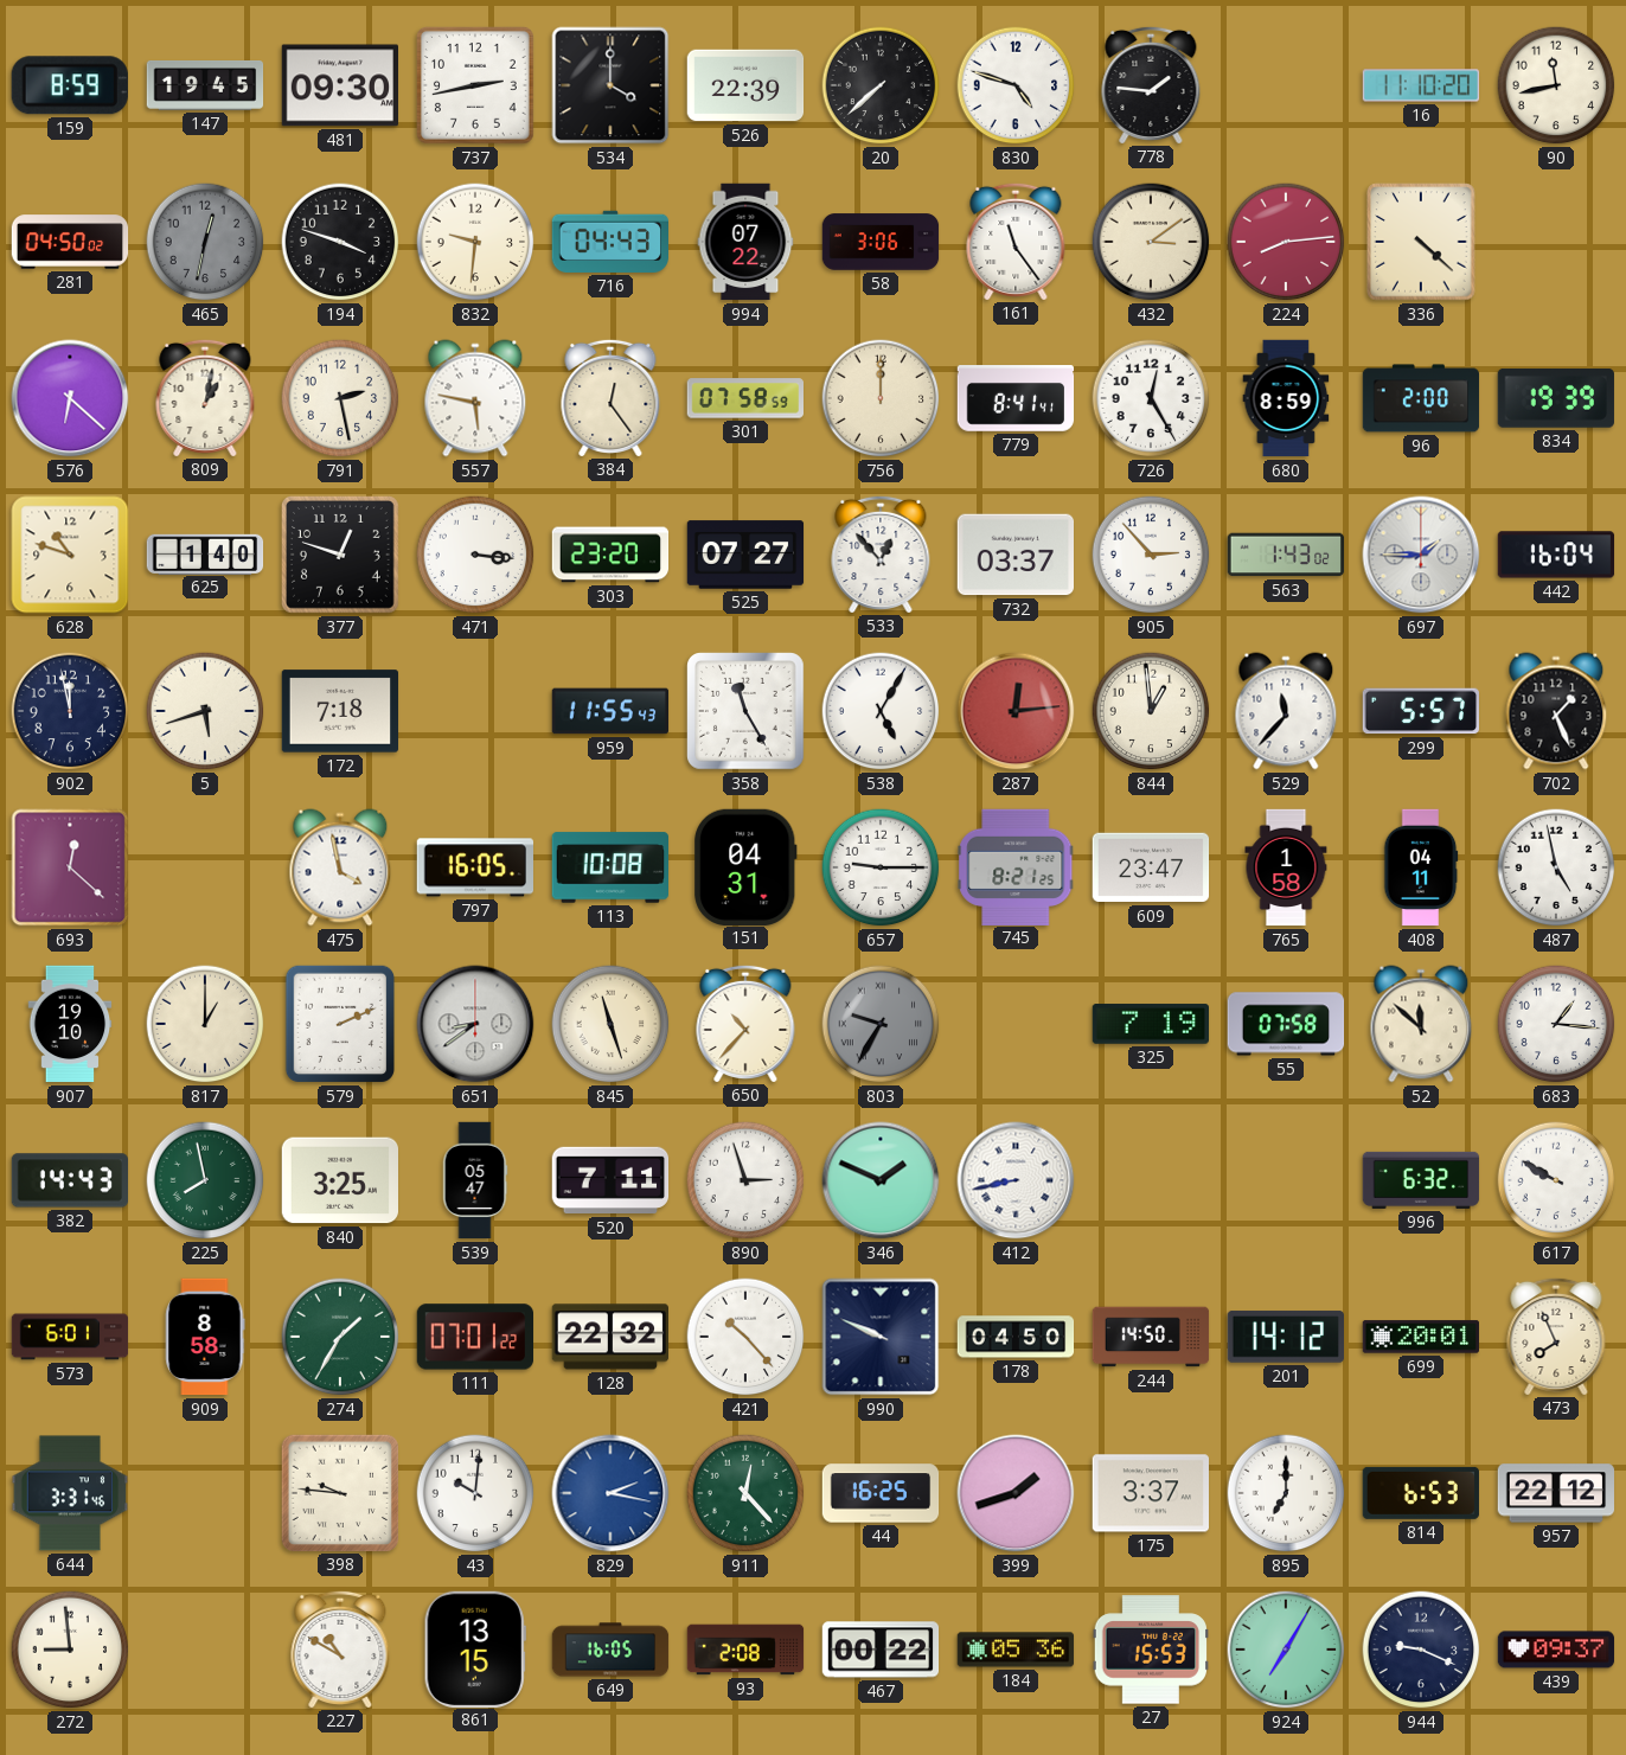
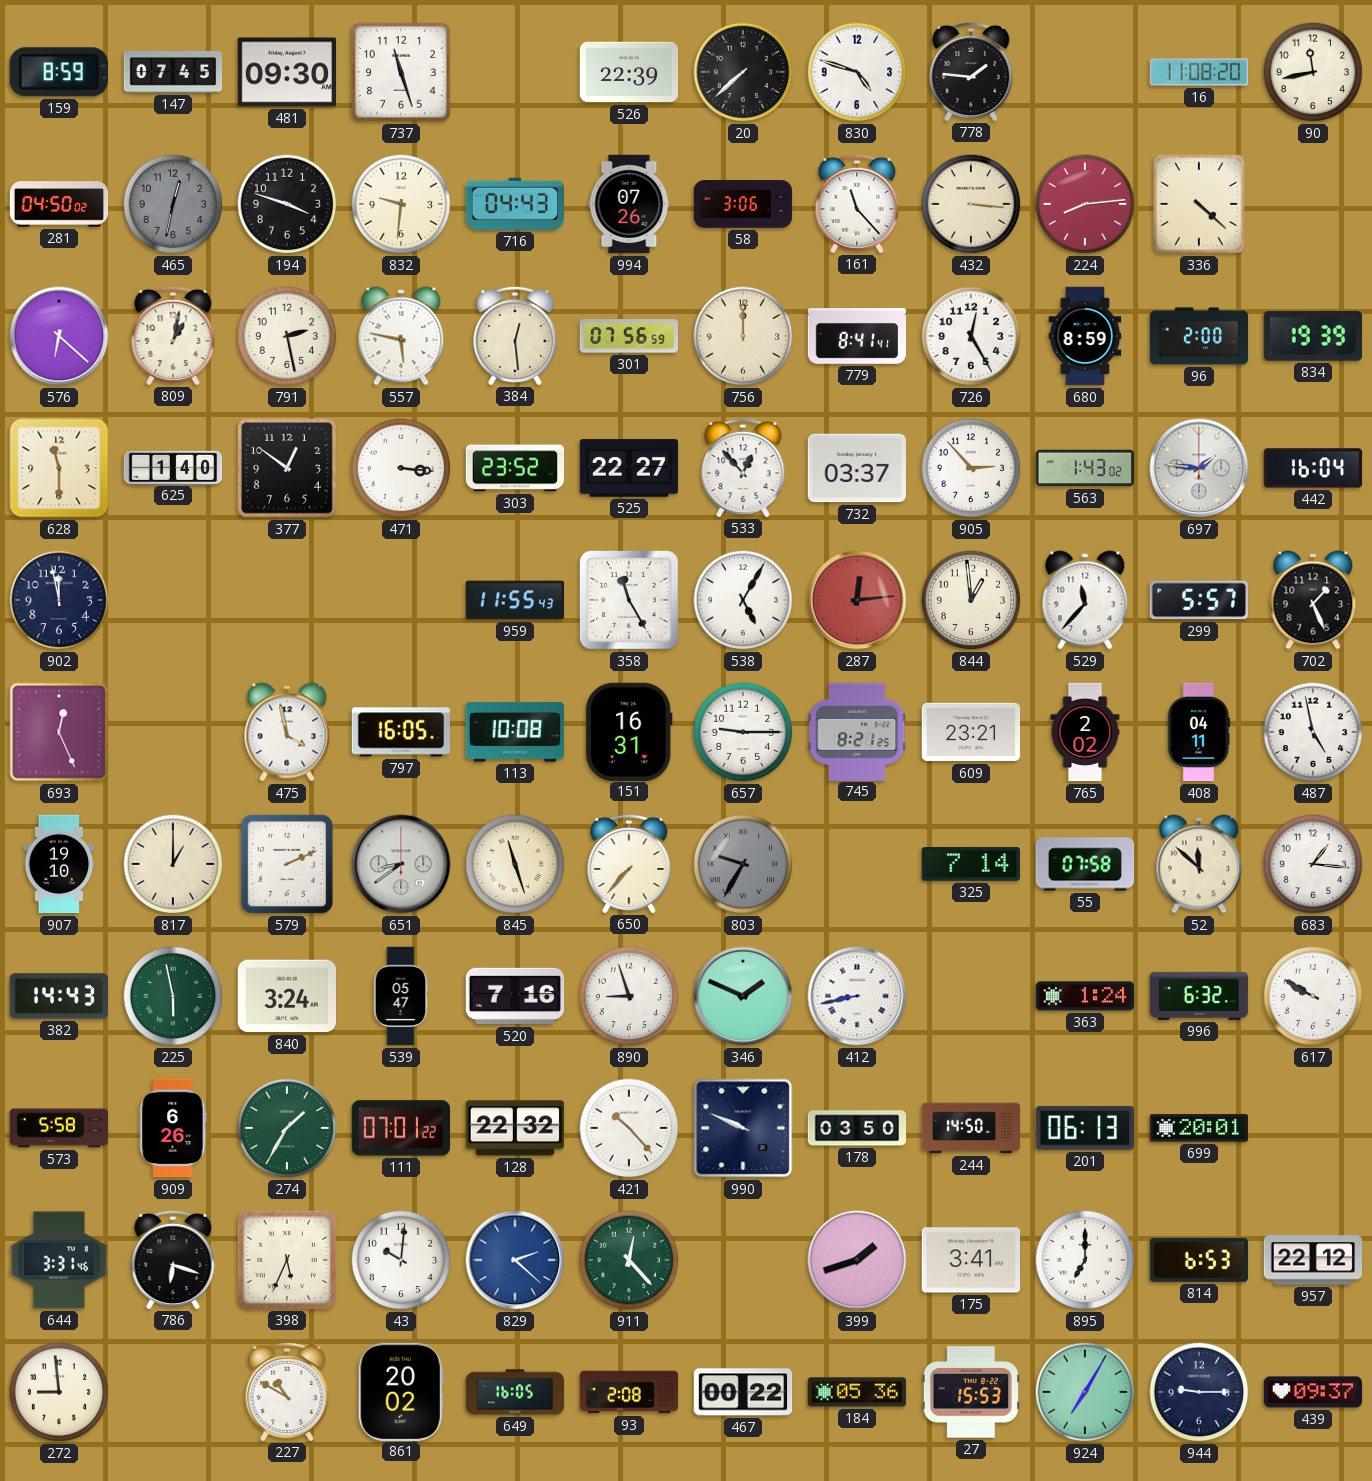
147: 19:45 -> 07:45 (173, 73)
737: 2:43 -> 11:27 (402, 73)
534: 4:00 -> none (610, 85)
16: 11:10 -> 11:08 (1199, 72)
994: 07:22 -> 07:26 (629, 204)
161: 11:24 -> 11:23 (857, 203)
432: 3:09 -> 3:16 (971, 204)
384: 12:24 -> 12:29 (515, 335)
301: 07:58 -> 07:56 (628, 336)
628: 10:48 -> 11:30 (59, 468)
377: 12:48 -> 12:51 (288, 469)
303: 23:20 -> 23:52 (515, 468)
525: 07:27 -> 22:27 (629, 468)
697: 1:45 -> 1:46 (1199, 468)
5: 5:42 -> none (205, 711)
172: 7:18 -> none (340, 711)
693: 12:22 -> 12:26 (59, 732)
151: 04:31 -> 16:31 (629, 731)
609: 23:47 -> 23:21 (971, 732)
765: 1:58 -> 2:02 (1085, 732)
650: 10:37 -> 7:37 (629, 863)
325: 7:19 -> 7:14 (970, 864)
225: 7:58 -> 5:58 (173, 996)
840: 3:25 -> 3:24 (287, 996)
520: 7:11 -> 7:16 (515, 996)
890: 2:57 -> 8:57 (629, 996)
363: none -> 1:24 (1085, 996)
573: 6:01 -> 5:58 (59, 1128)
909: 8:58 -> 6:26 (173, 1128)
178: 04:50 -> 03:50 (857, 1128)
201: 14:12 -> 06:13 (1084, 1128)
473: 7:56 -> none (1556, 1336)
786: none -> 6:18 (173, 1259)
398: 9:46 -> 5:34 (286, 1259)
829: 2:17 -> 2:22 (515, 1260)
44: 16:25 -> none (881, 1493)
175: 3:37 -> 3:41 (970, 1260)
861: 13:15 -> 20:02 (401, 1391)
944: 9:19 -> 9:15 (1199, 1392)
